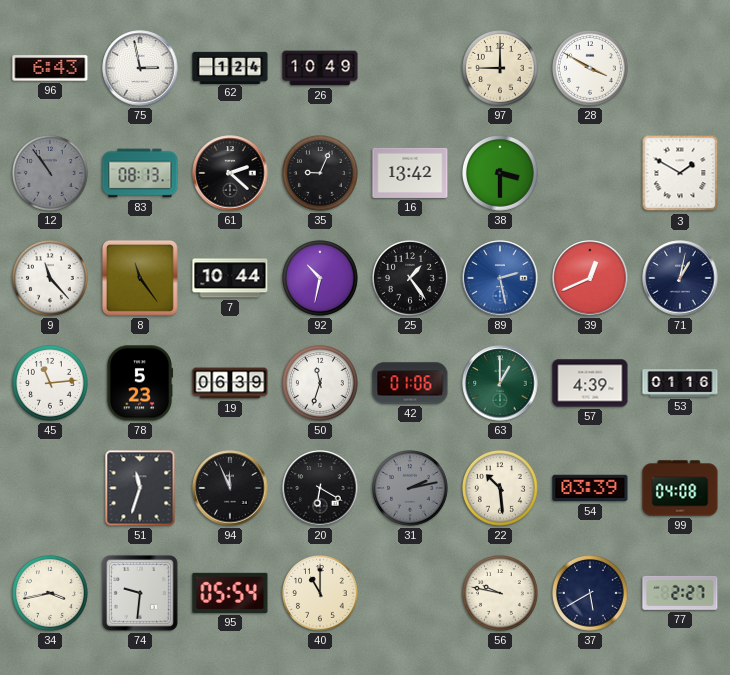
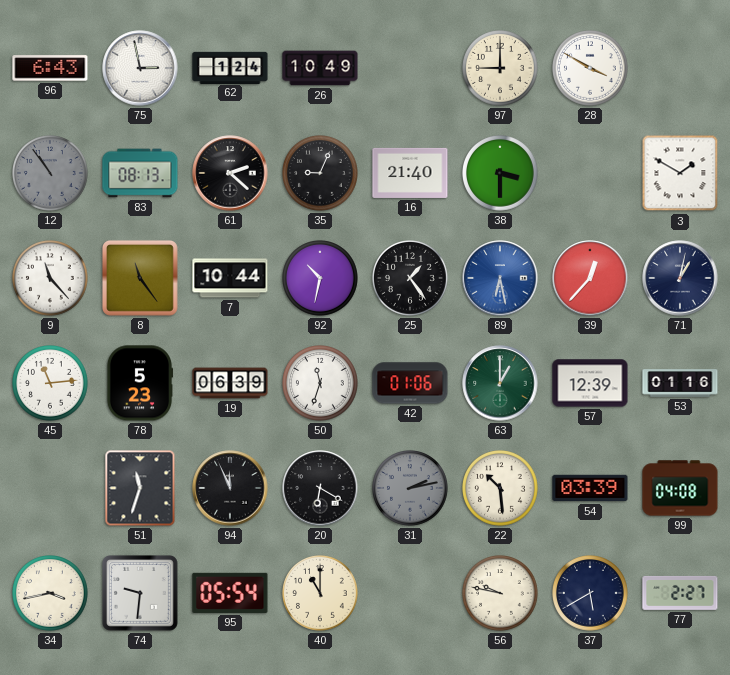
16: 13:42 -> 21:40 (410, 173)
89: 2:28 -> 6:28 (500, 278)
39: 12:41 -> 12:37 (590, 278)
57: 4:39 -> 12:39 (590, 383)
